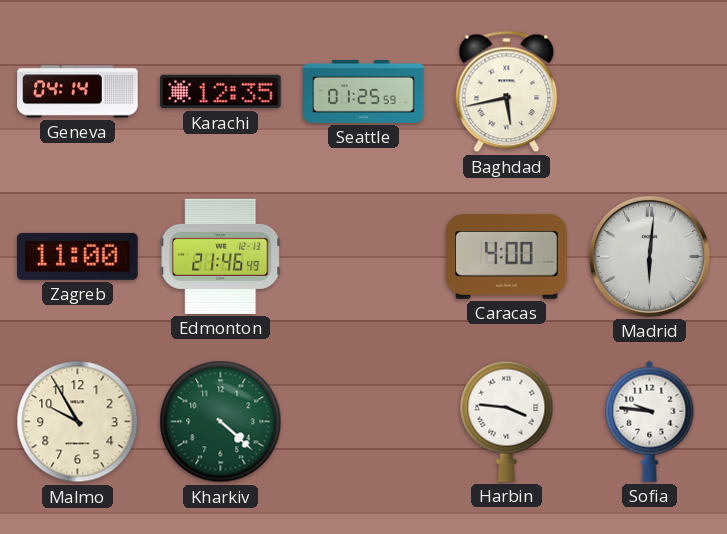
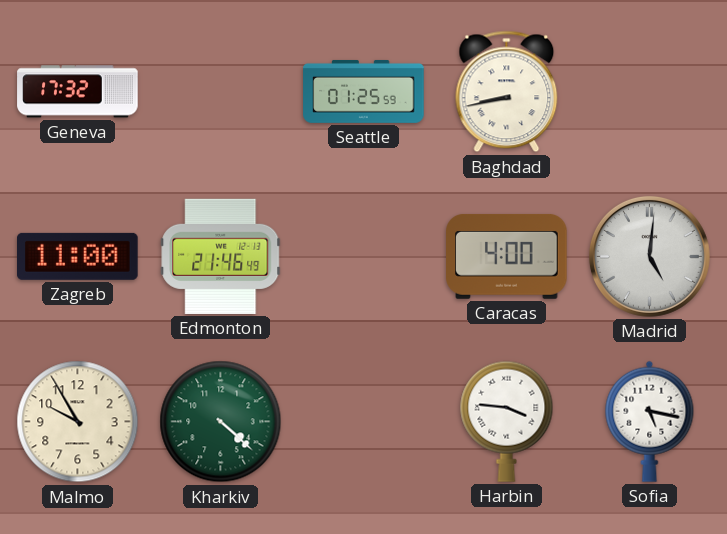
Geneva: 04:14 -> 17:32 (78, 92)
Karachi: 12:35 -> none (221, 92)
Baghdad: 5:43 -> 8:43 (507, 92)
Madrid: 6:01 -> 5:01 (649, 256)
Sofia: 9:46 -> 5:17 (650, 421)
